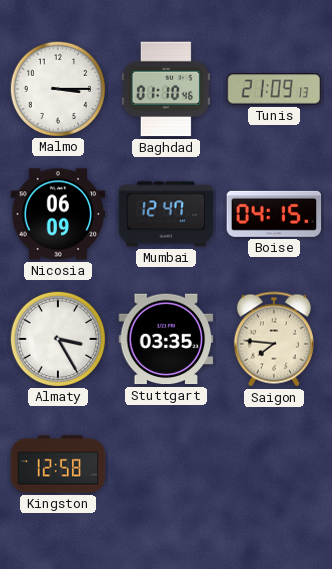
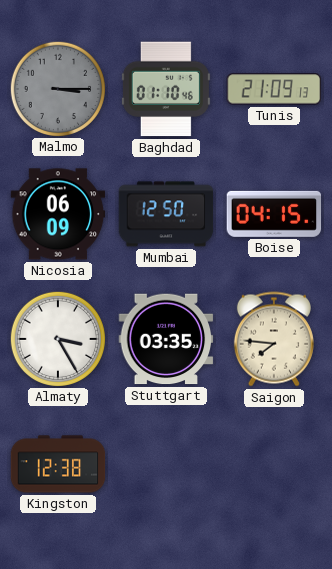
Malmo dial: white -> grey (57, 88)
Mumbai: 12:47 -> 12:50 (166, 214)
Kingston: 12:58 -> 12:38 (58, 464)
